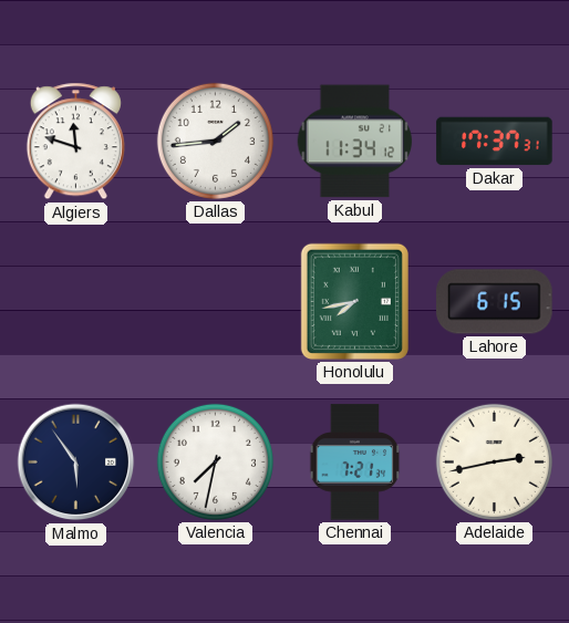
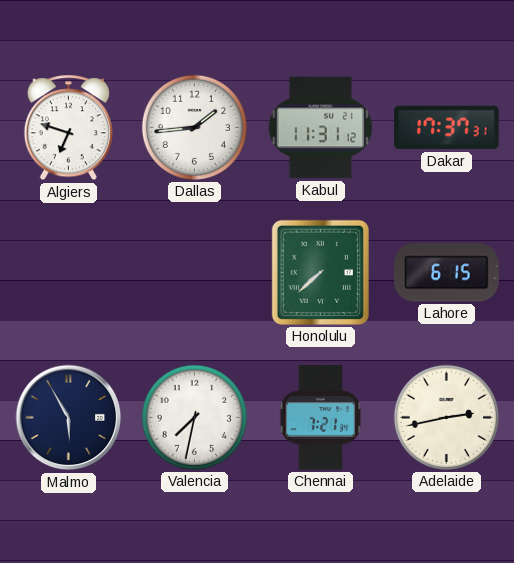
Algiers: 11:48 -> 6:48 (68, 128)
Kabul: 11:34 -> 11:31 (321, 128)
Honolulu: 7:43 -> 7:38 (320, 272)
Malmo: 5:54 -> 5:55 (69, 418)
